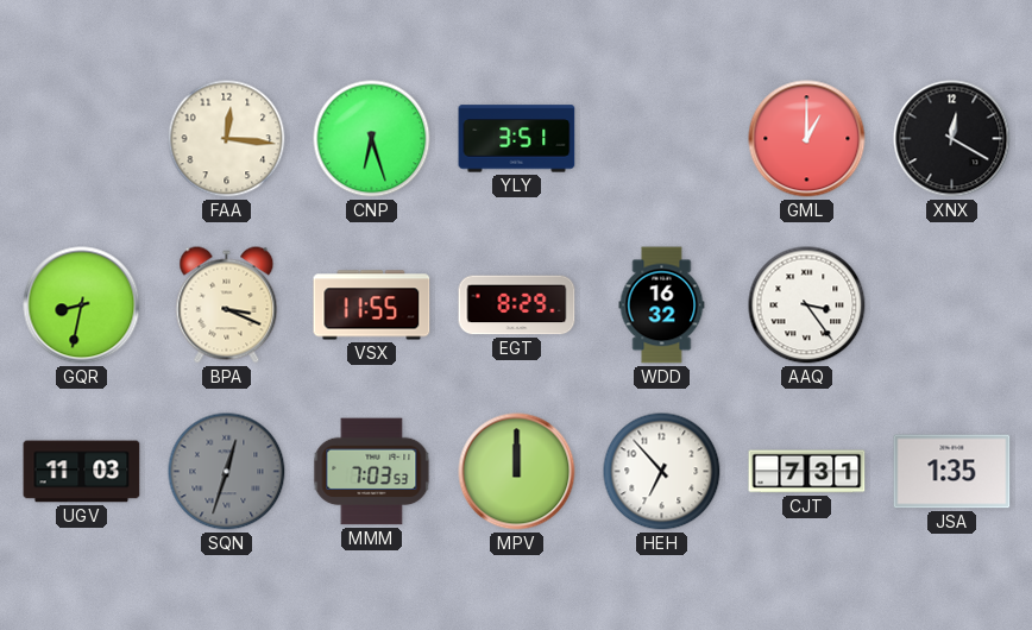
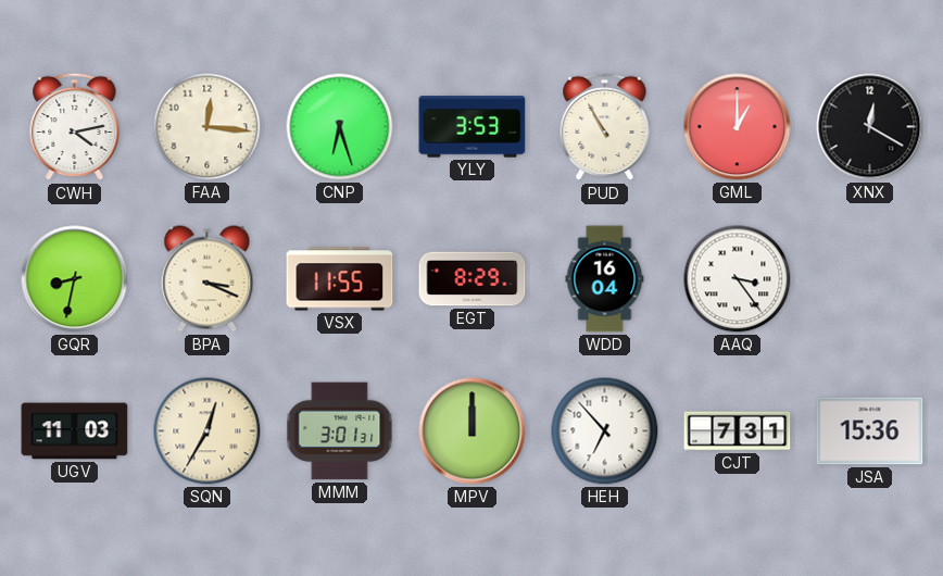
CWH: none -> 4:13 (75, 127)
YLY: 3:51 -> 3:53 (473, 127)
PUD: none -> 10:55 (605, 127)
WDD: 16:32 -> 16:04 (605, 279)
SQN: 12:33 -> 12:35 (208, 431)
SQN dial: grey -> cream (208, 431)
MMM: 7:03 -> 3:01 (340, 431)
JSA: 1:35 -> 15:36 (870, 431)
